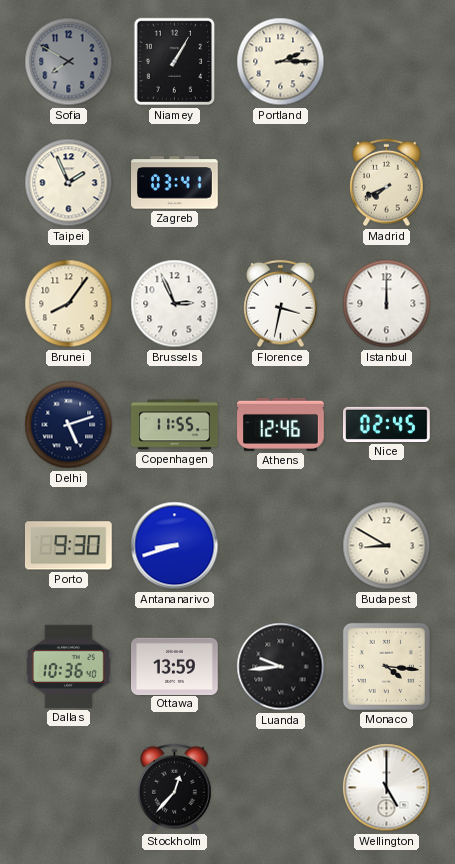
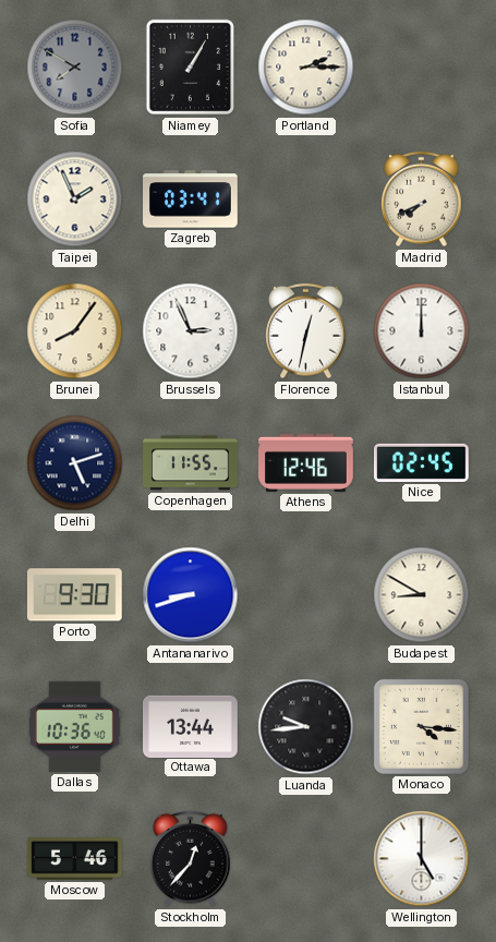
Florence: 3:32 -> 12:32 (306, 331)
Ottawa: 13:59 -> 13:44 (191, 726)
Moscow: none -> 5:46 (75, 859)
